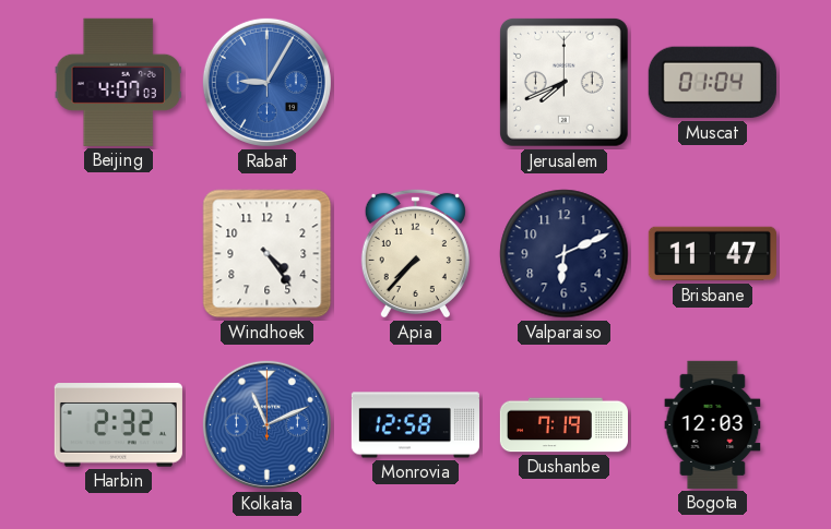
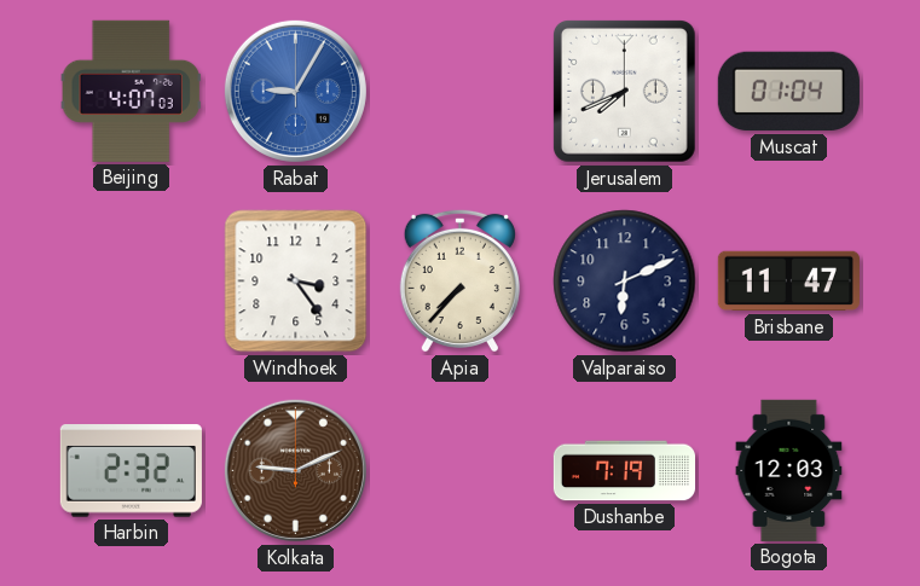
Windhoek: 4:24 -> 3:24 (296, 282)
Kolkata: 11:11 -> 9:11 (295, 470)
Kolkata dial: blue -> brown (295, 470)
Monrovia: 12:58 -> none (415, 425)
